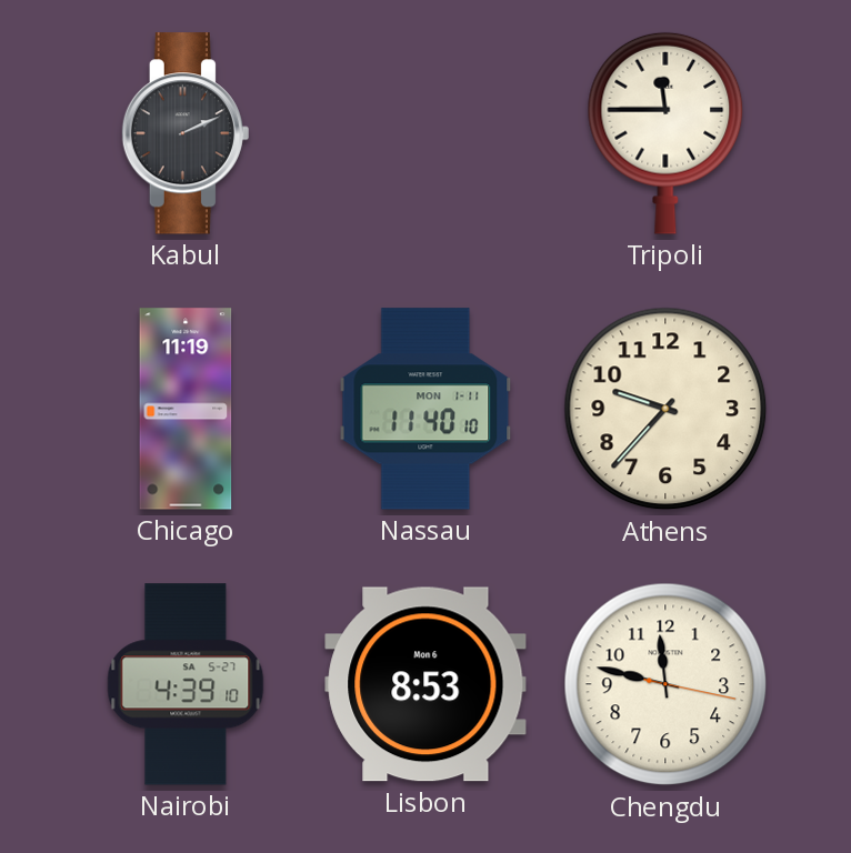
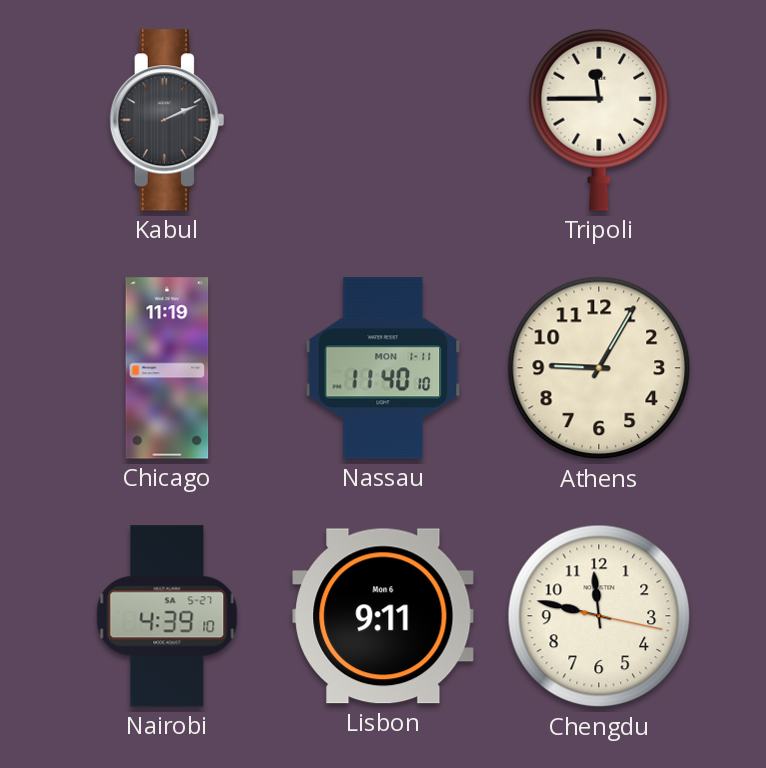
Athens: 9:37 -> 9:05 (599, 368)
Lisbon: 8:53 -> 9:11 (383, 616)
